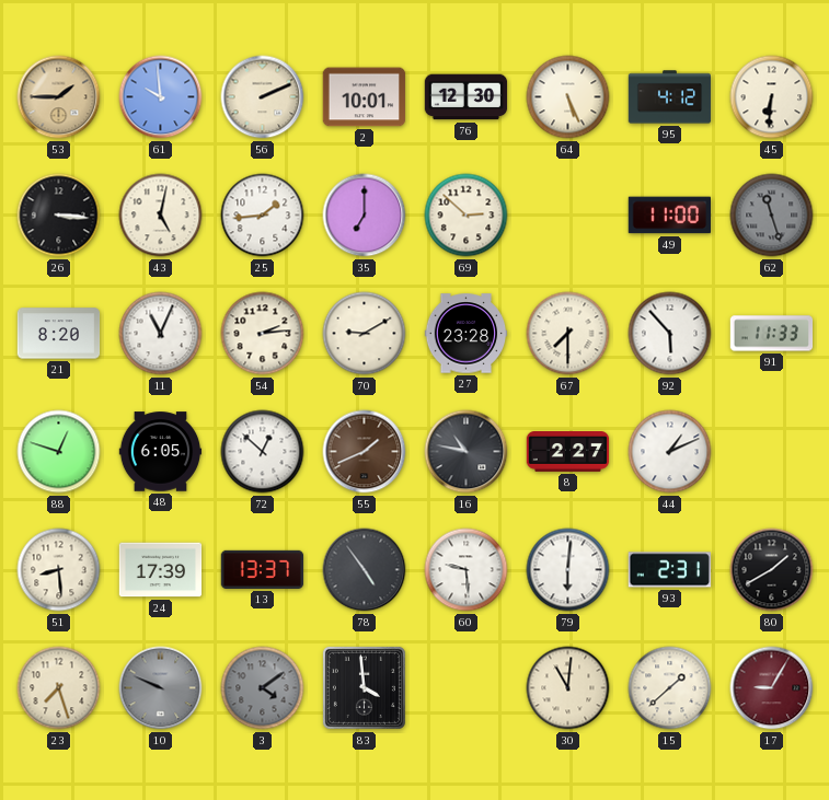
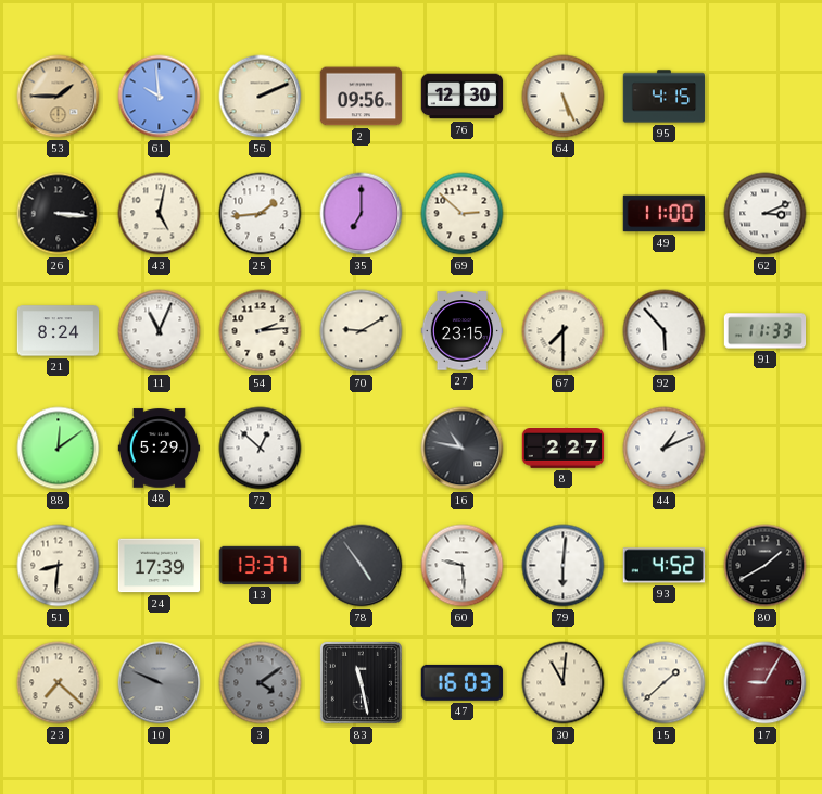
2: 10:01 -> 09:56 (362, 97)
95: 4:12 -> 4:15 (665, 97)
45: 6:31 -> none (772, 97)
62: 11:27 -> 3:11 (766, 214)
62 dial: grey -> white (766, 214)
21: 8:20 -> 8:24 (59, 331)
27: 23:28 -> 23:15 (463, 331)
88: 12:48 -> 12:09 (59, 449)
48: 6:05 -> 5:29 (160, 449)
55: 1:41 -> none (365, 452)
51: 8:29 -> 8:31 (59, 566)
93: 2:31 -> 4:52 (663, 566)
23: 7:27 -> 7:22 (59, 683)
83: 3:59 -> 11:28 (361, 682)
47: none -> 16:03 (461, 682)
